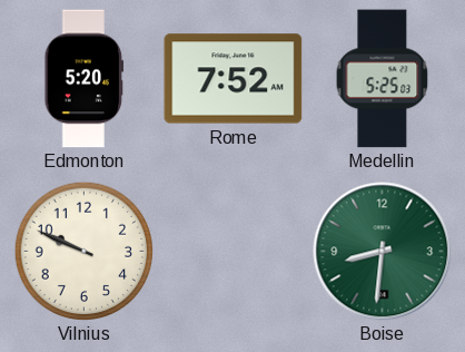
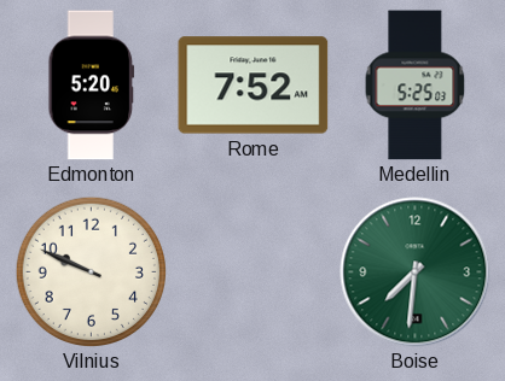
Boise: 8:31 -> 7:31 (416, 272)
